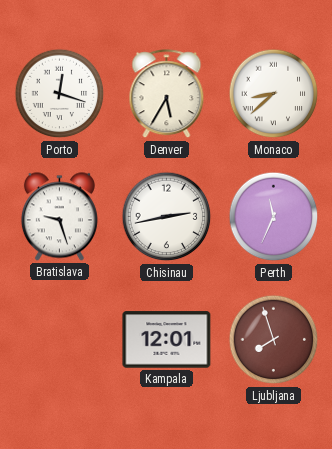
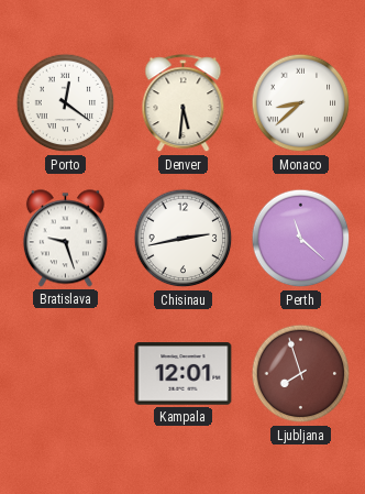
Porto: 12:18 -> 12:21 (66, 103)
Denver: 5:35 -> 5:31 (184, 103)
Perth: 11:34 -> 11:22 (301, 239)
